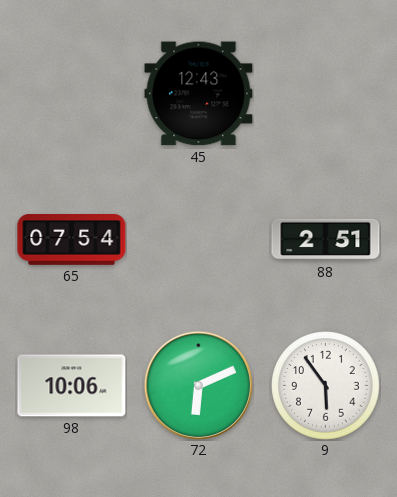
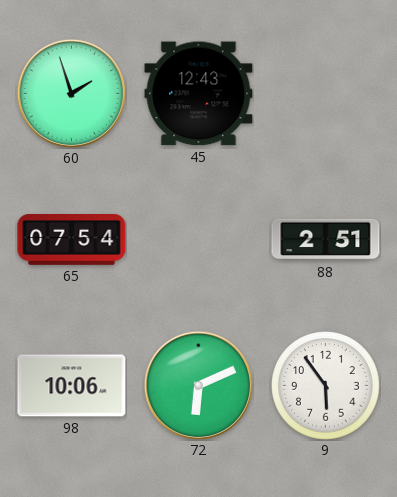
60: none -> 1:57 (71, 93)
